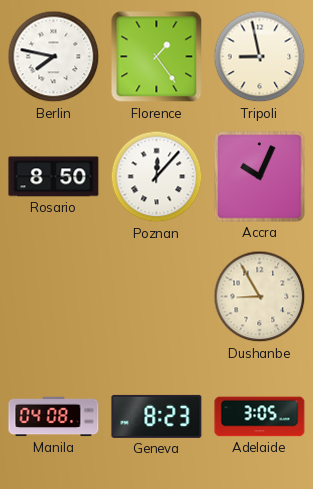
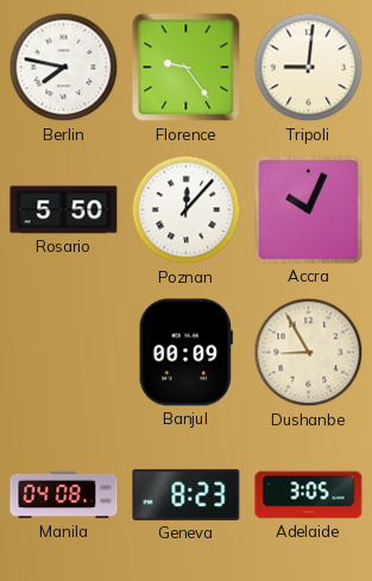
Florence: 1:24 -> 9:24 (187, 68)
Tripoli: 8:58 -> 9:01 (309, 68)
Rosario: 8:50 -> 5:50 (64, 210)
Banjul: none -> 00:09 (185, 353)
